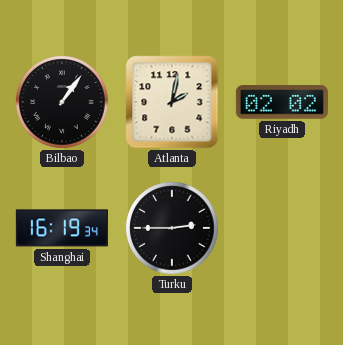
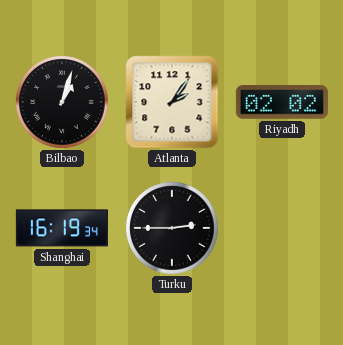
Bilbao: 1:06 -> 1:03 (63, 103)
Atlanta: 2:02 -> 2:06 (172, 102)
